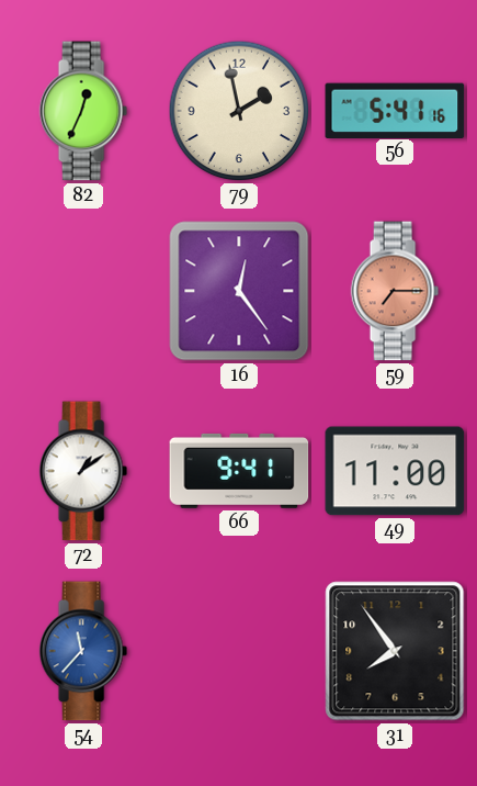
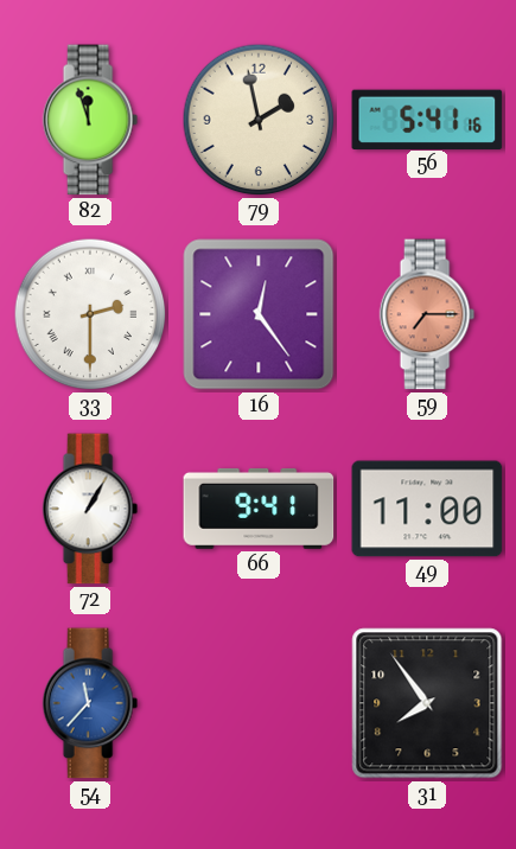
82: 12:34 -> 11:57 (90, 120)
33: none -> 2:30 (90, 314)
72: 1:09 -> 1:05 (90, 509)
